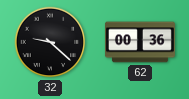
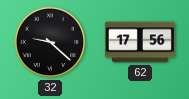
62: 00:36 -> 17:56 (140, 42)
